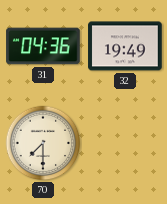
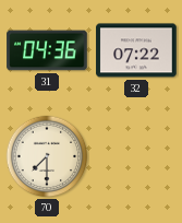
32: 19:49 -> 07:22 (136, 50)
